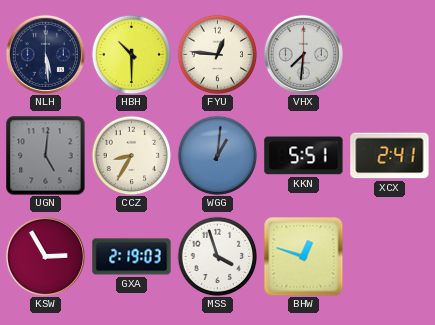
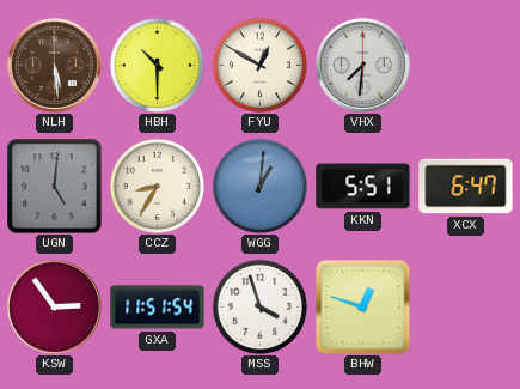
NLH dial: navy -> brown (54, 65)
FYU: 12:46 -> 12:50 (259, 65)
XCX: 2:41 -> 6:47 (466, 187)
KSW: 2:55 -> 2:54 (54, 306)
GXA: 2:19 -> 11:51 (158, 308)
